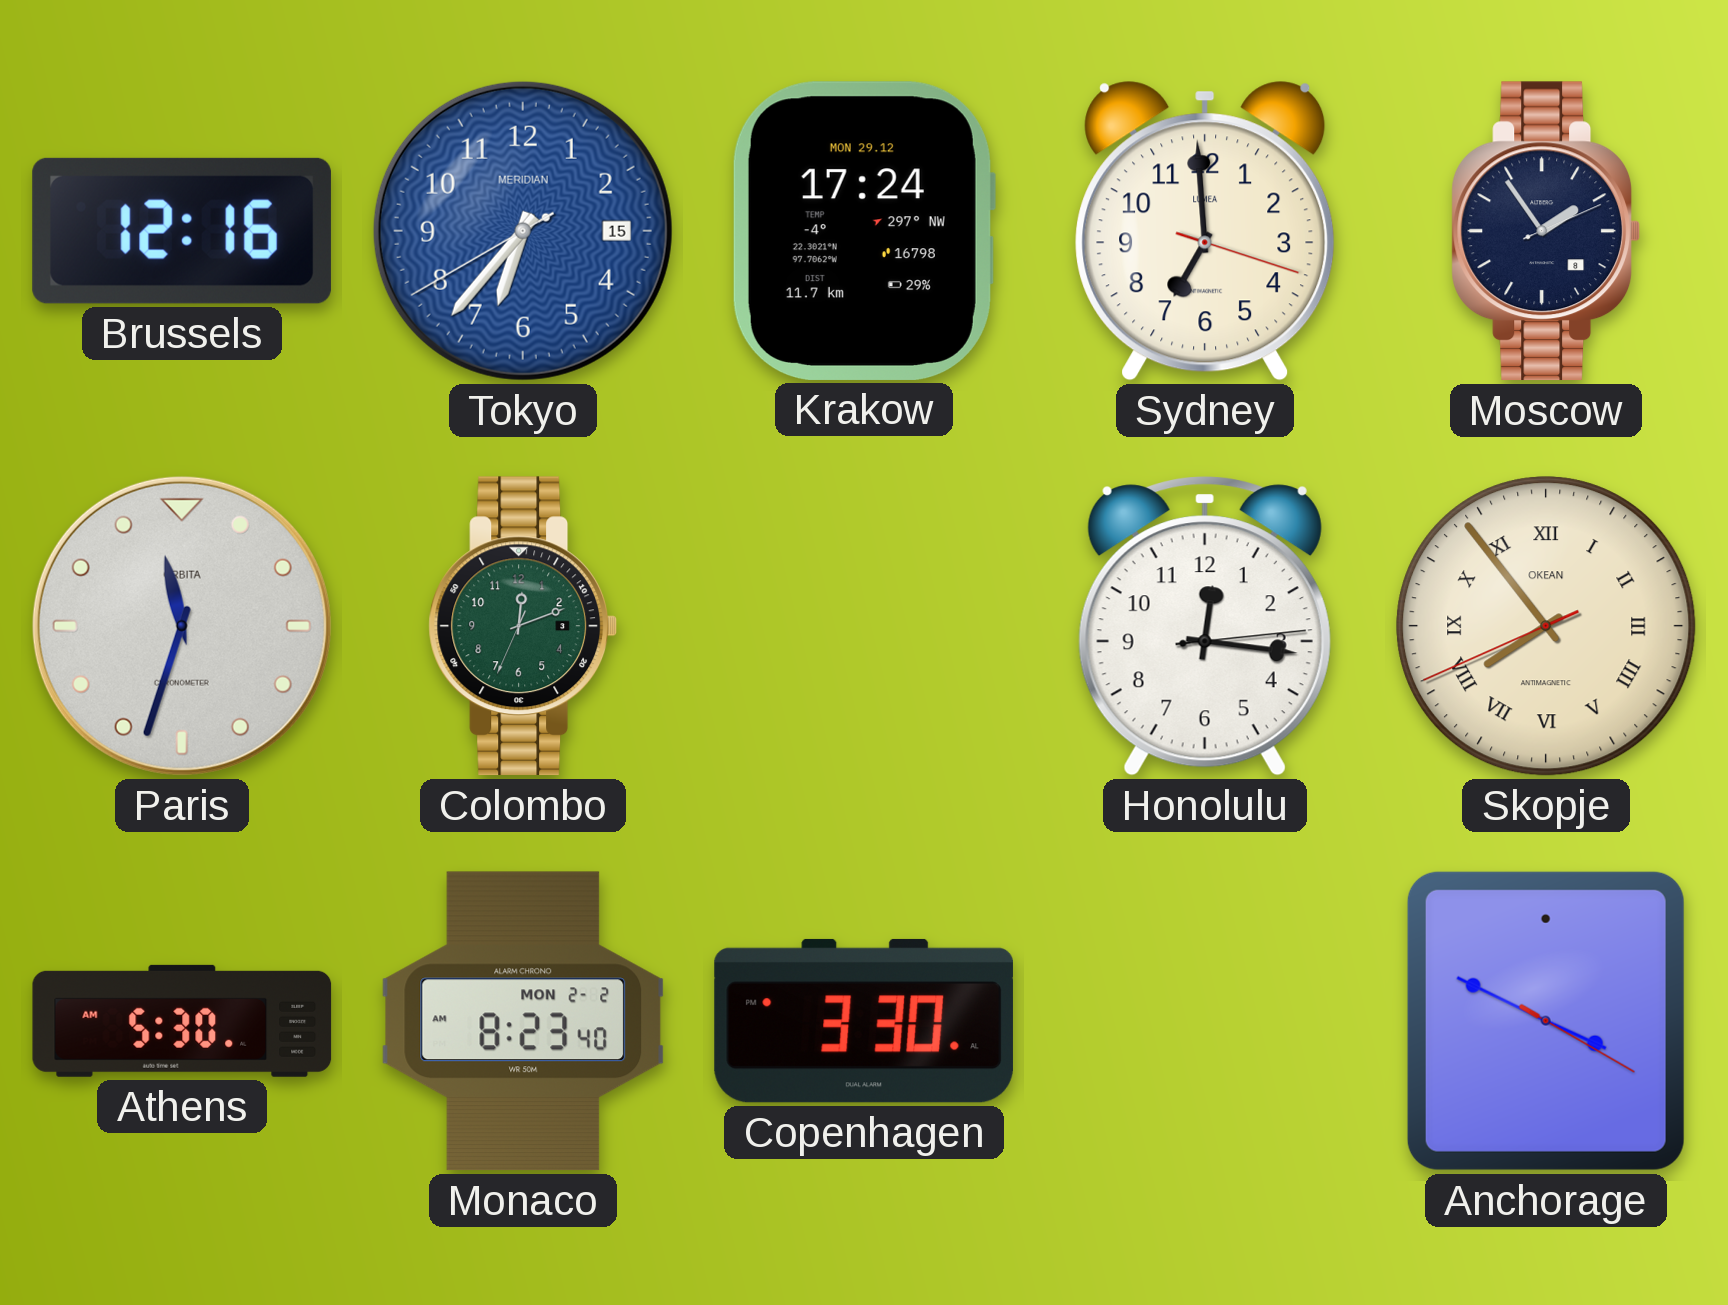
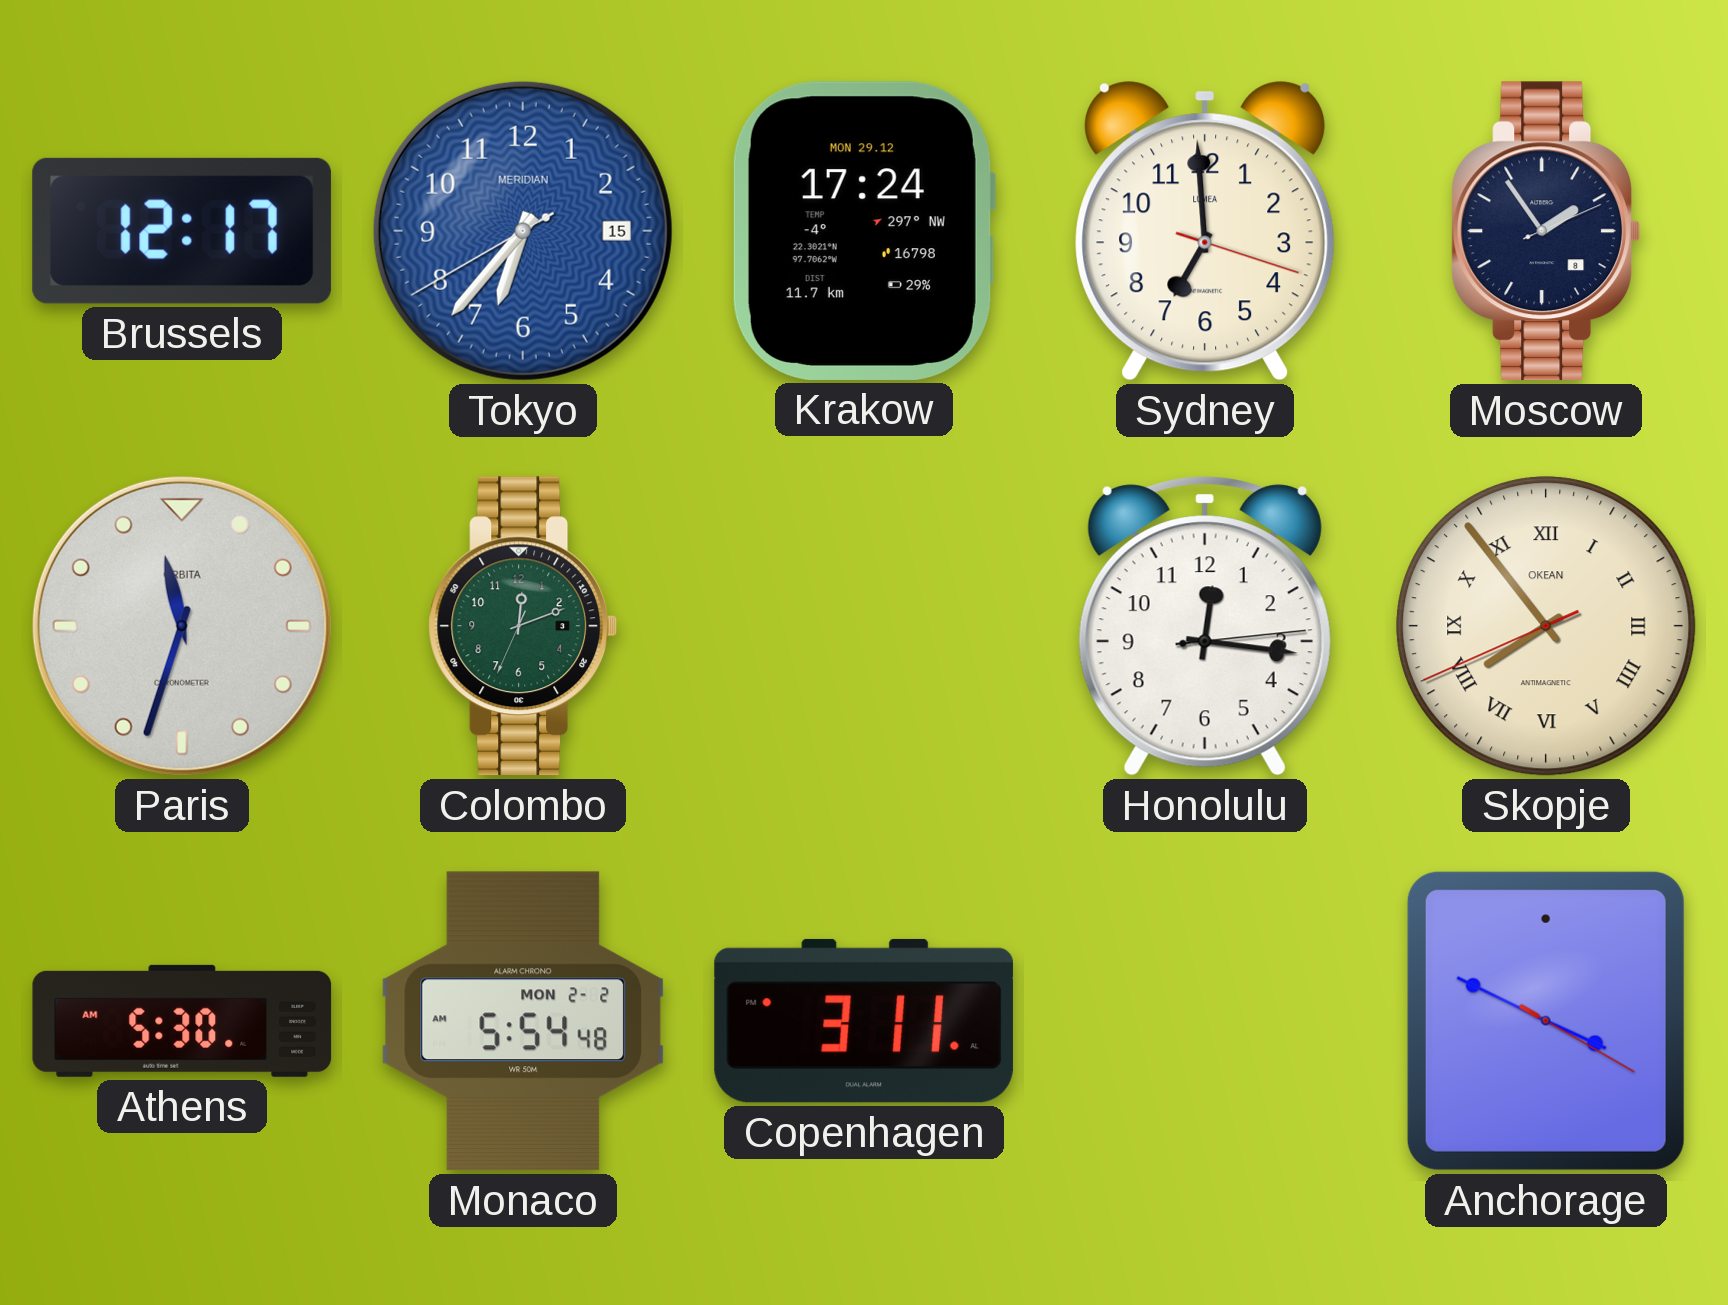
Brussels: 12:16 -> 12:17 (182, 231)
Monaco: 8:23 -> 5:54 (523, 1021)
Copenhagen: 3:30 -> 3:11 (864, 1021)
